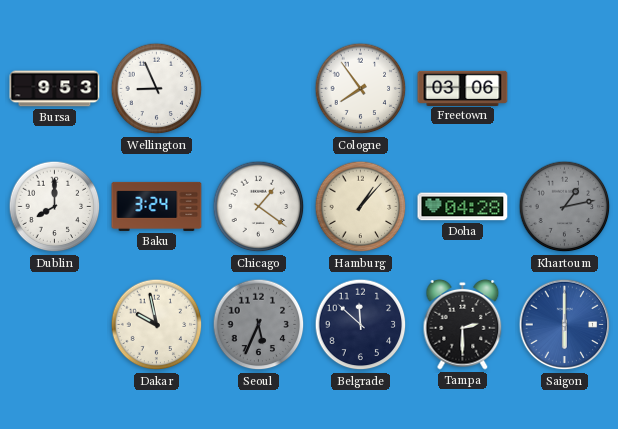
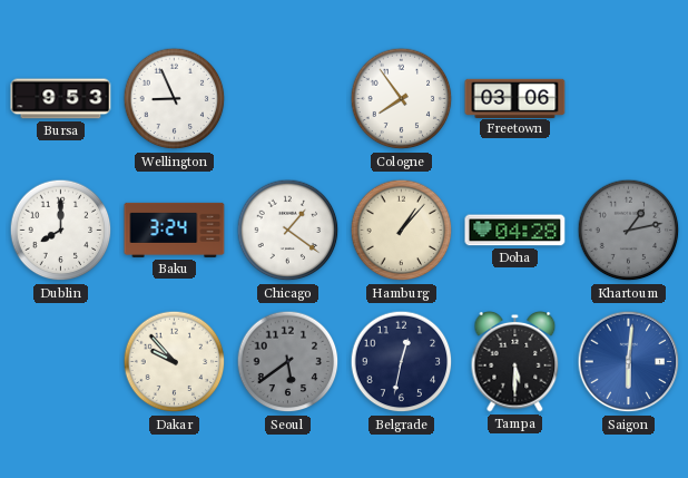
Dakar: 9:58 -> 9:53 (175, 362)
Seoul: 5:34 -> 5:39 (288, 362)
Belgrade: 11:52 -> 12:32 (402, 362)
Tampa: 2:30 -> 5:30 (515, 362)
Saigon: 6:00 -> 6:01 (629, 362)
